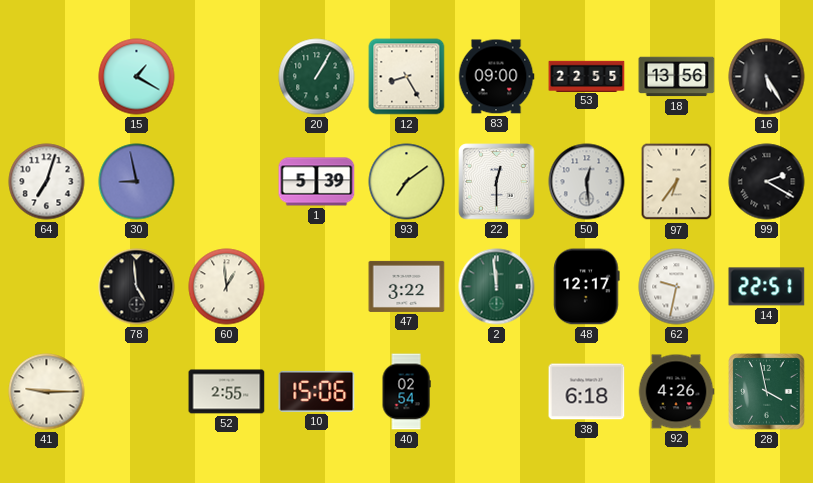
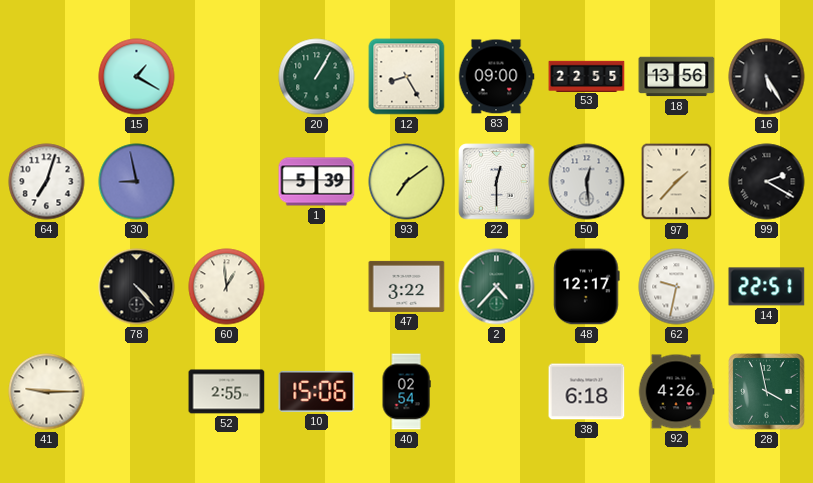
97: 6:36 -> 1:37 (677, 182)
78: 4:59 -> 4:23 (137, 287)
2: 11:59 -> 4:37 (497, 287)
